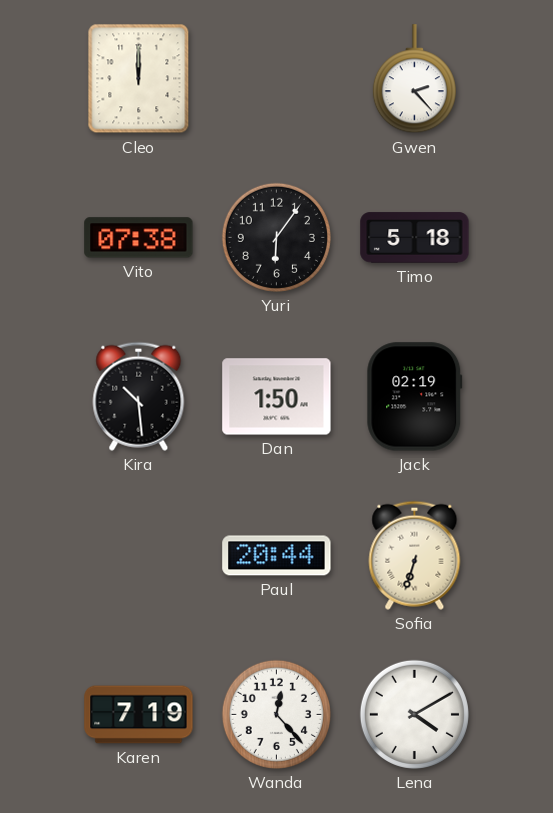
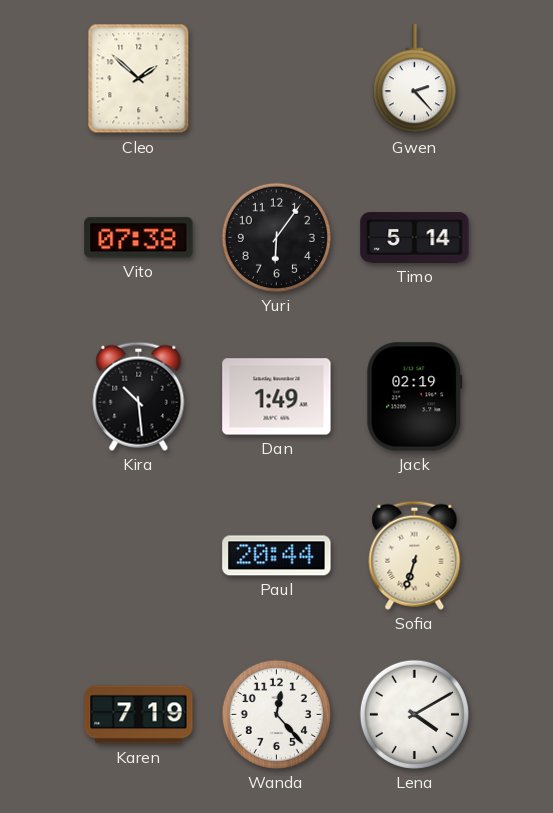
Cleo: 12:00 -> 1:52 (139, 79)
Timo: 5:18 -> 5:14 (415, 238)
Dan: 1:50 -> 1:49 (277, 397)
